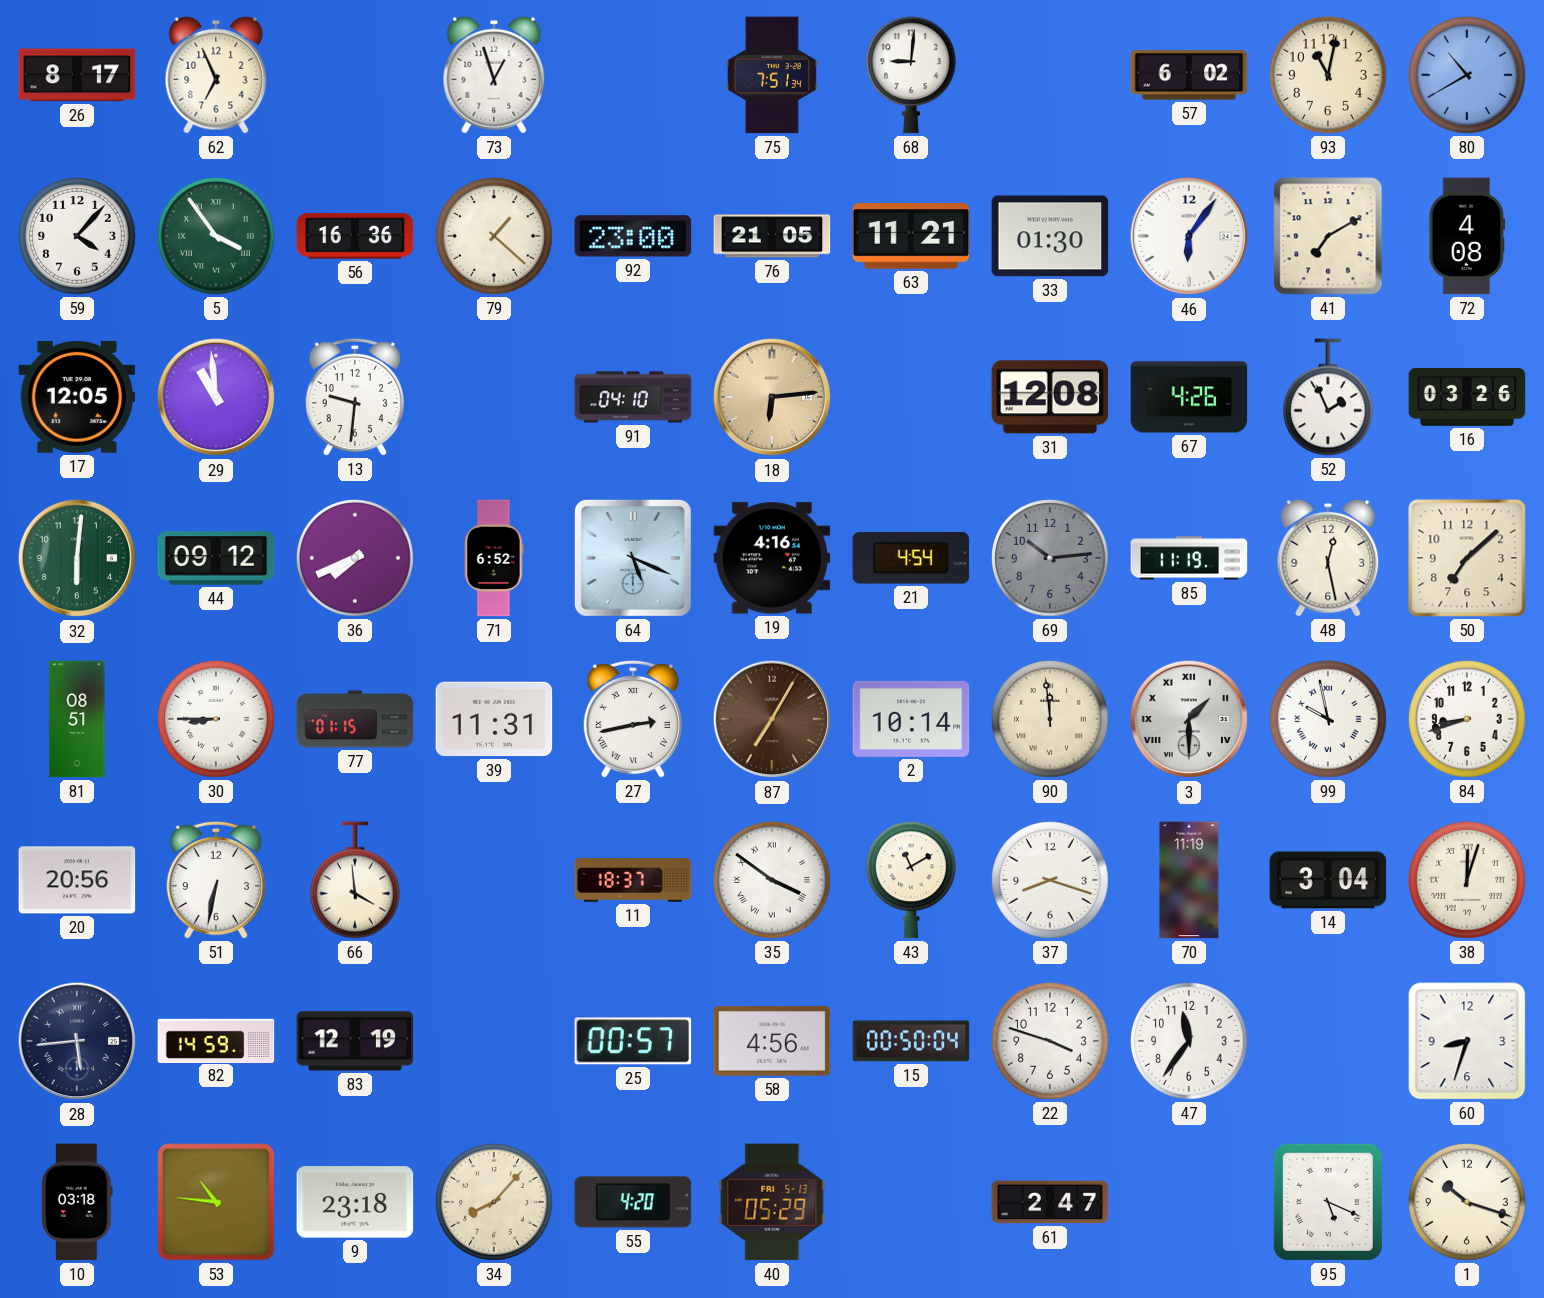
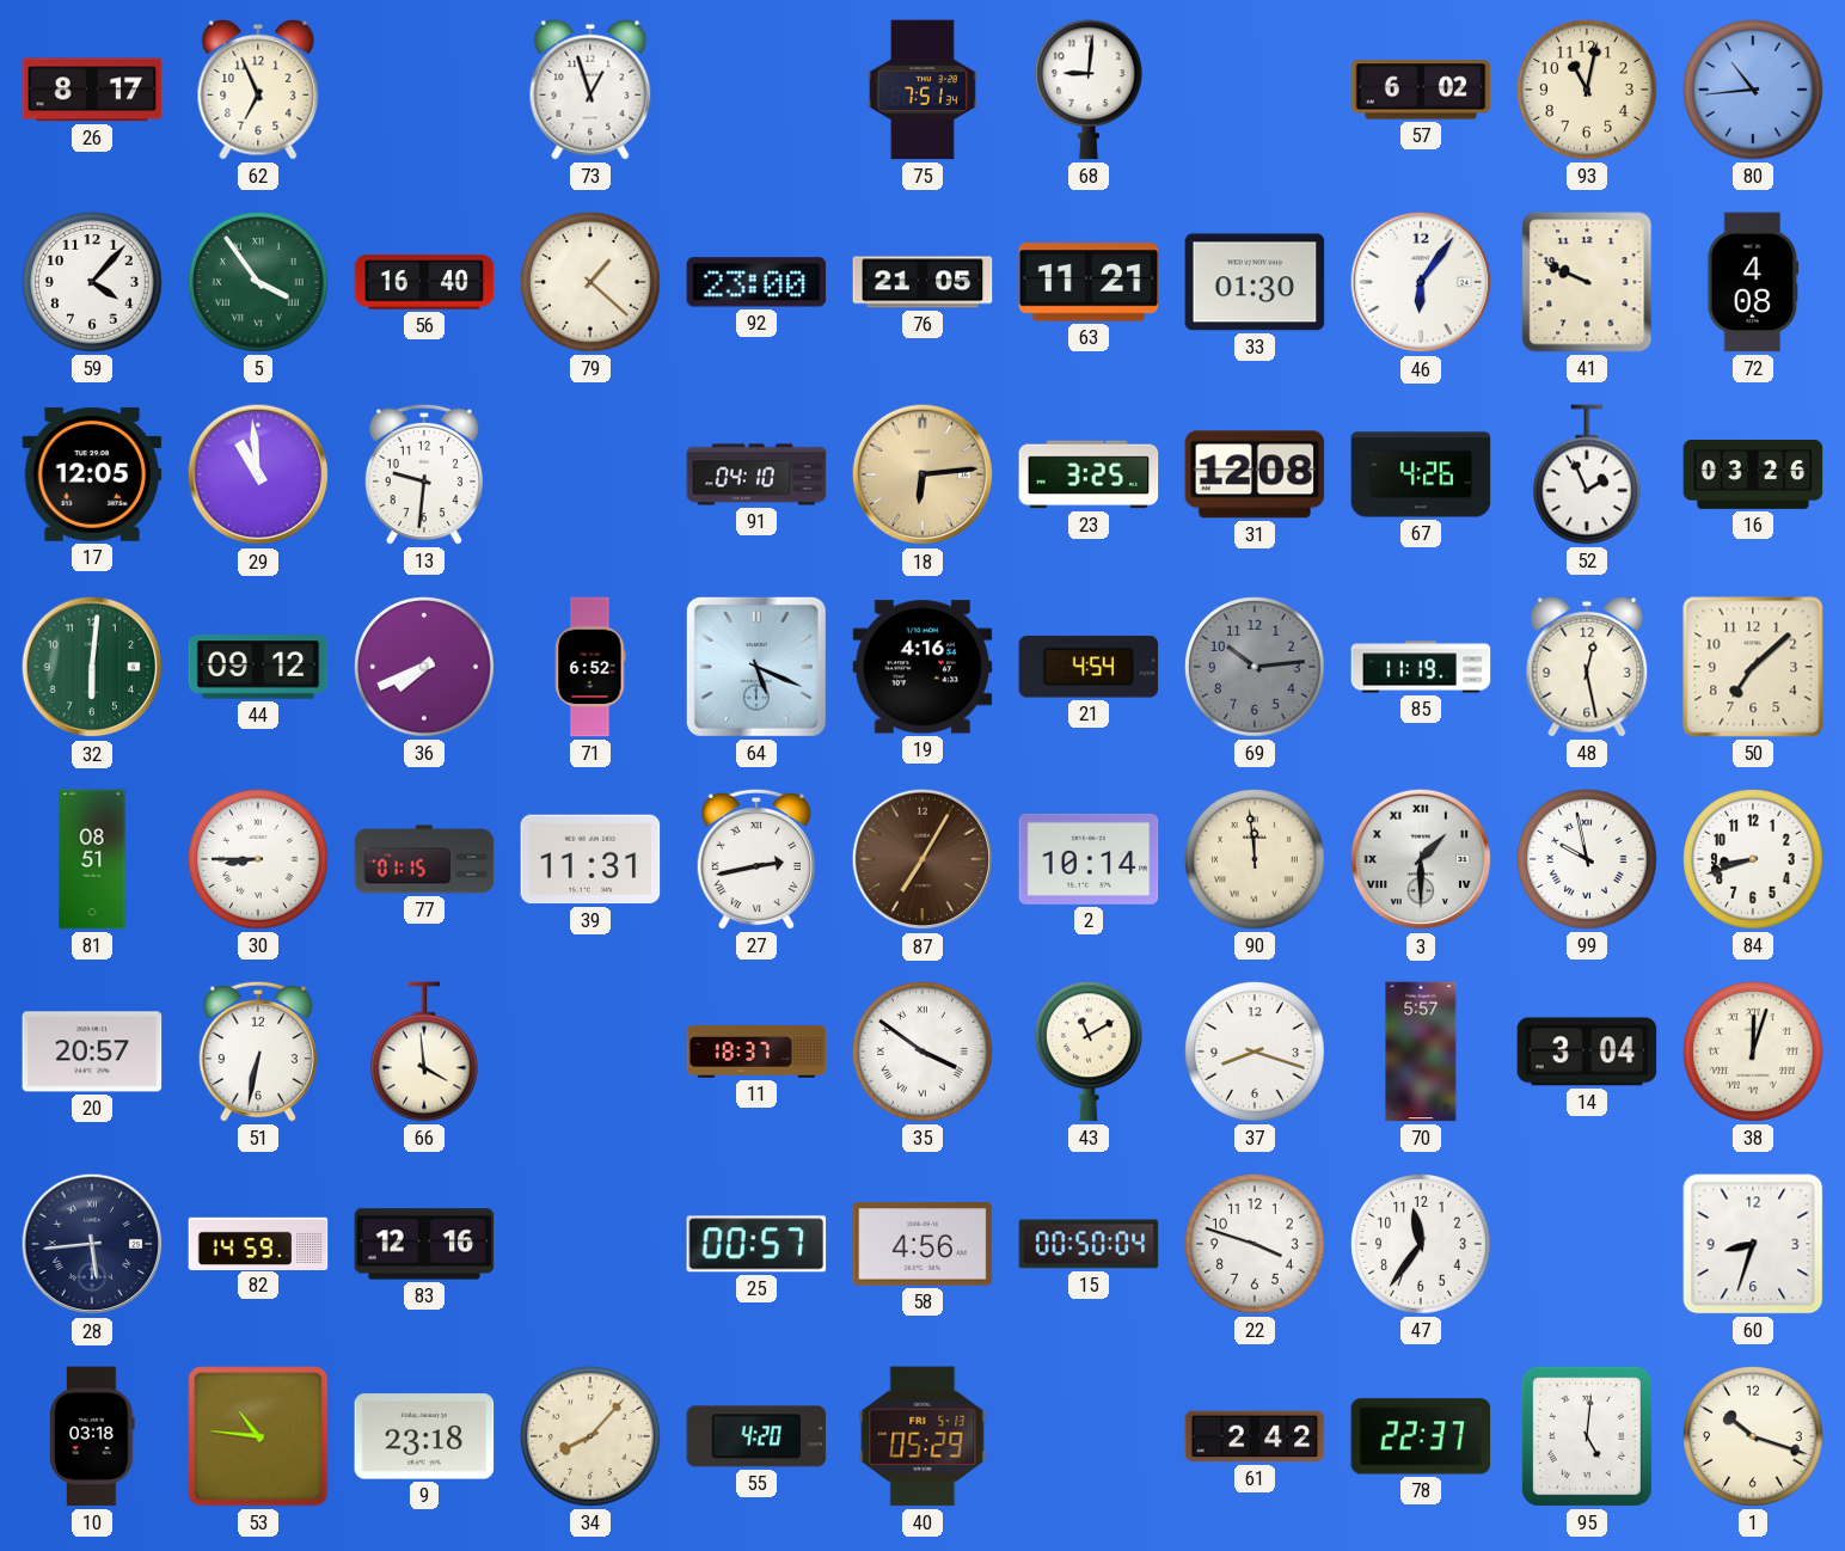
80: 10:40 -> 10:44 (1754, 91)
56: 16:36 -> 16:40 (424, 282)
41: 7:10 -> 9:49 (1587, 282)
23: none -> 3:25 (1089, 474)
20: 20:56 -> 20:57 (92, 1052)
70: 11:19 -> 5:57 (1421, 1052)
83: 12:19 -> 12:16 (424, 1244)
61: 2:47 -> 2:42 (1255, 1436)
78: none -> 22:37 (1421, 1436)
95: 5:19 -> 5:01 (1587, 1436)
